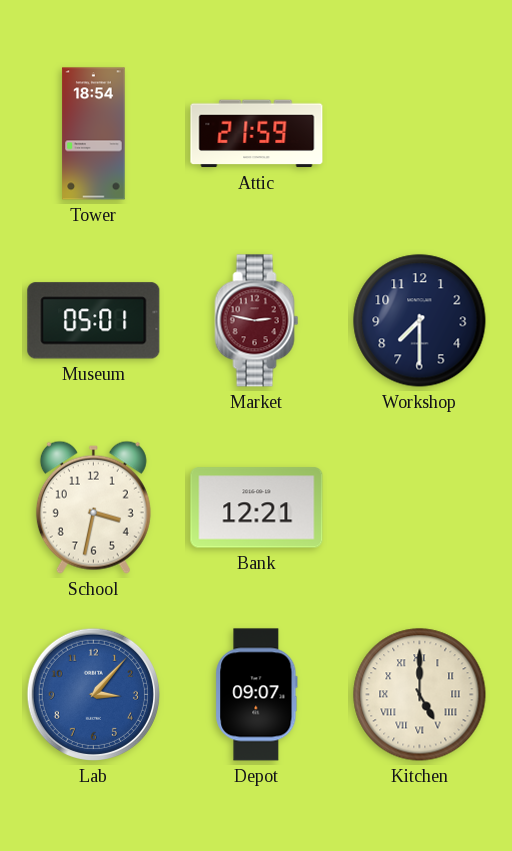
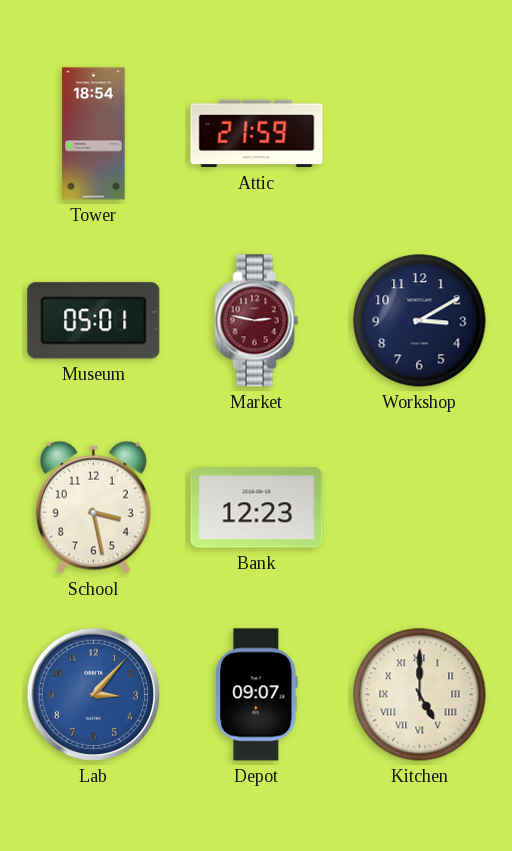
Workshop: 7:30 -> 3:10 (420, 321)
School: 3:32 -> 3:28 (93, 507)
Bank: 12:21 -> 12:23 (257, 508)
